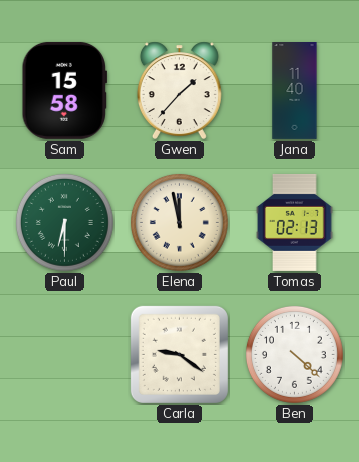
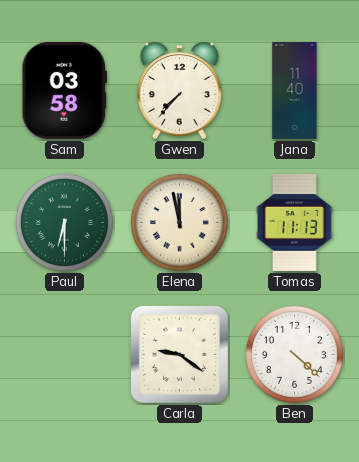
Sam: 15:58 -> 03:58 (64, 90)
Gwen: 1:37 -> 7:37 (179, 90)
Tomas: 02:13 -> 11:13 (295, 222)
